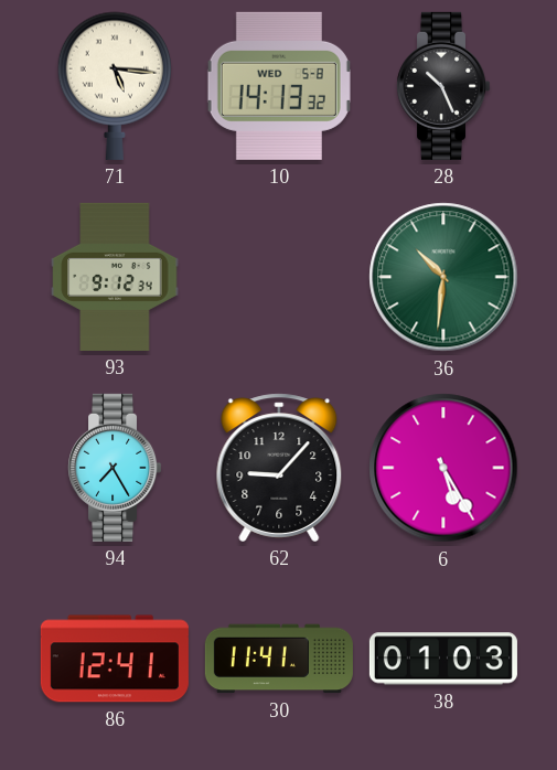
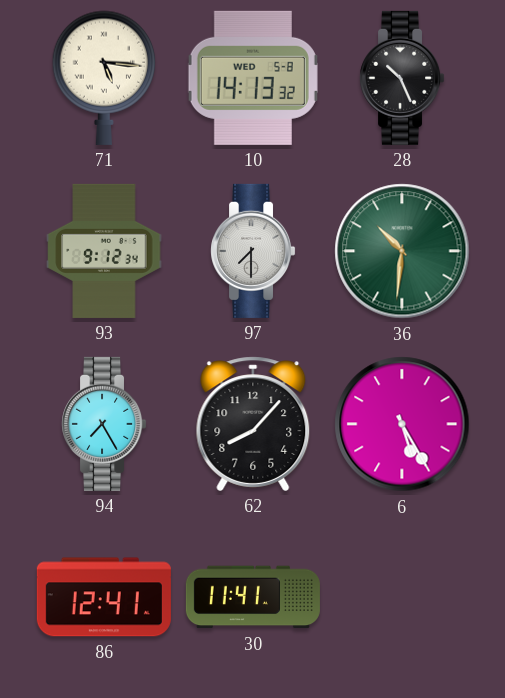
97: none -> 7:30 (253, 251)
62: 9:07 -> 8:07 (253, 424)
38: 01:03 -> none (443, 659)
